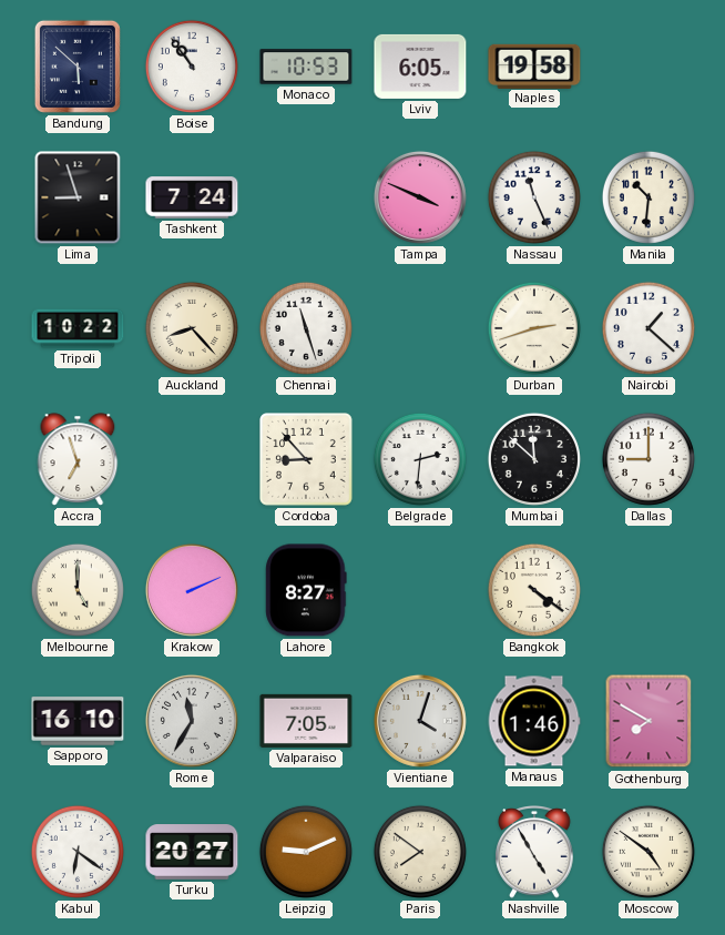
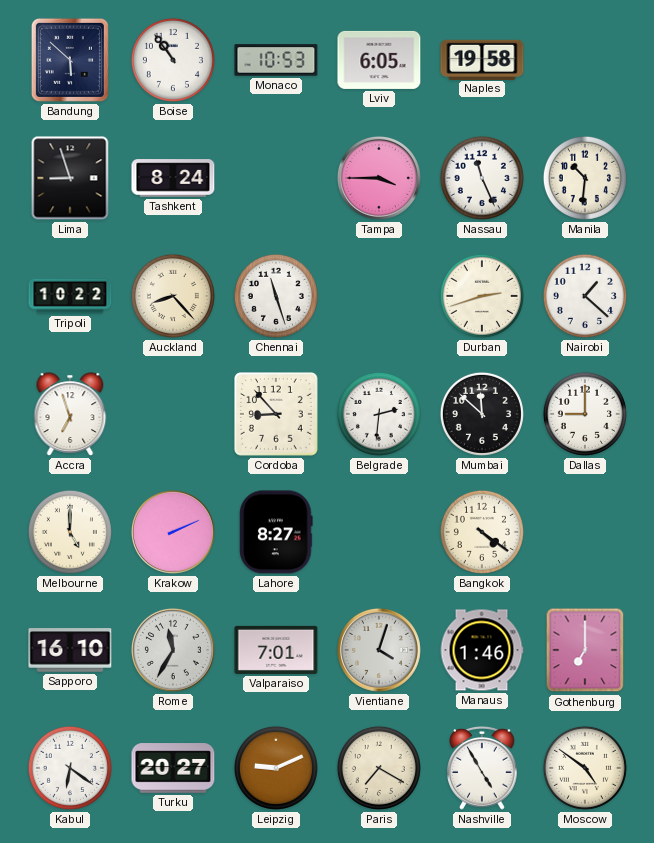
Tashkent: 7:24 -> 8:24 (173, 178)
Tampa: 3:49 -> 3:45 (379, 178)
Valparaiso: 7:05 -> 7:01 (276, 650)
Gothenburg: 7:50 -> 7:00 (585, 650)
Paris: 7:51 -> 7:20 (379, 768)
